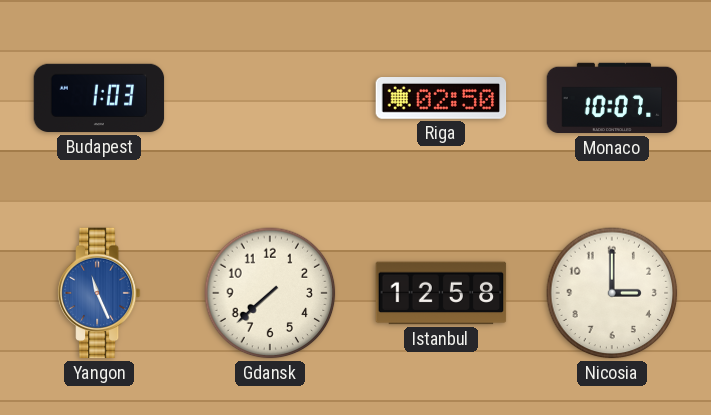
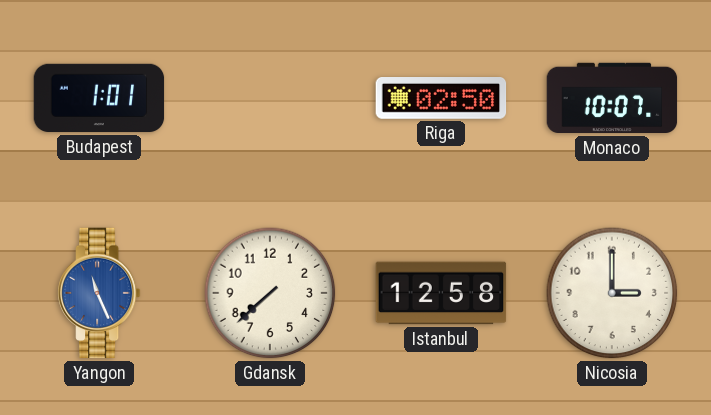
Budapest: 1:03 -> 1:01 (99, 98)
